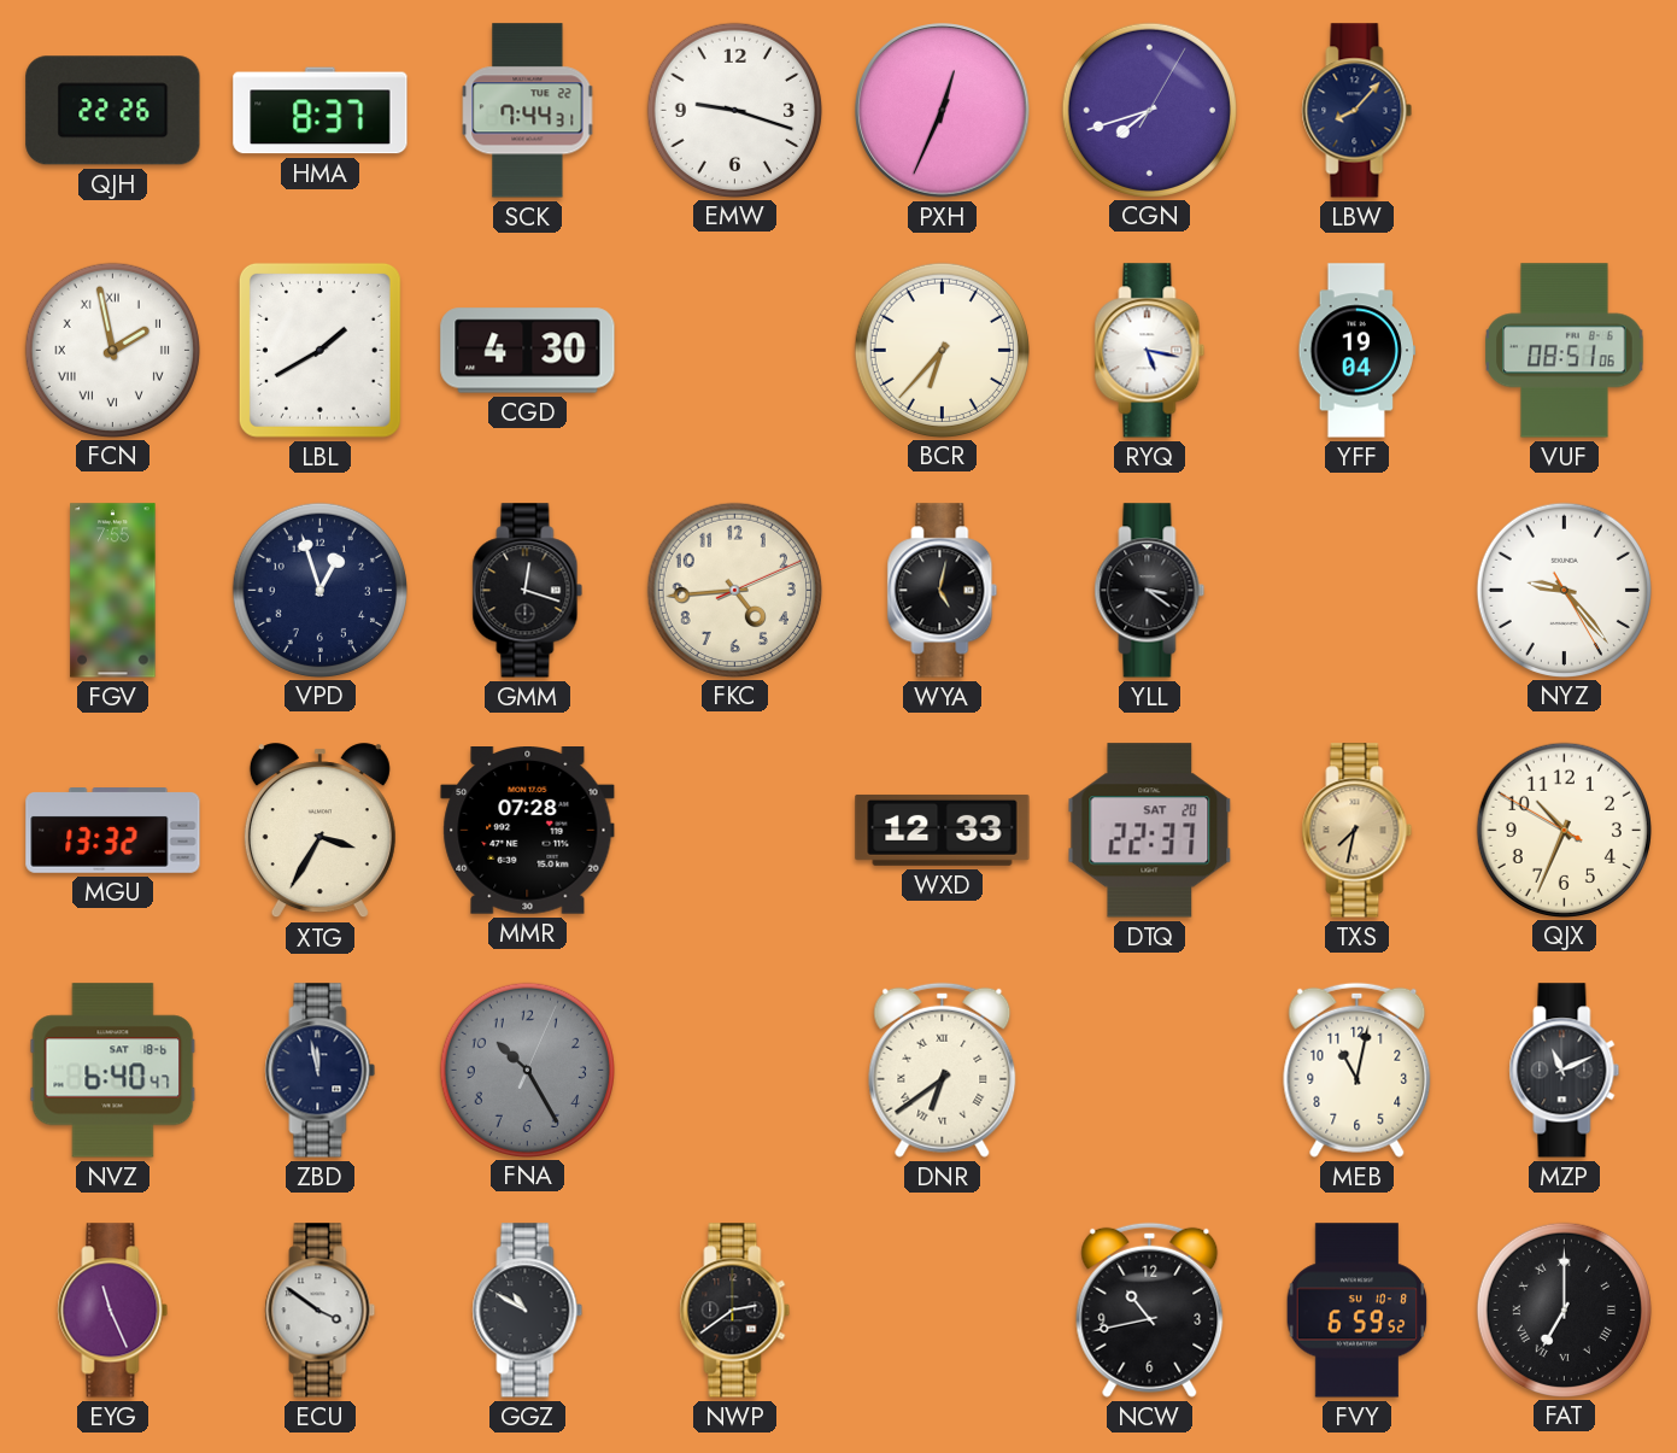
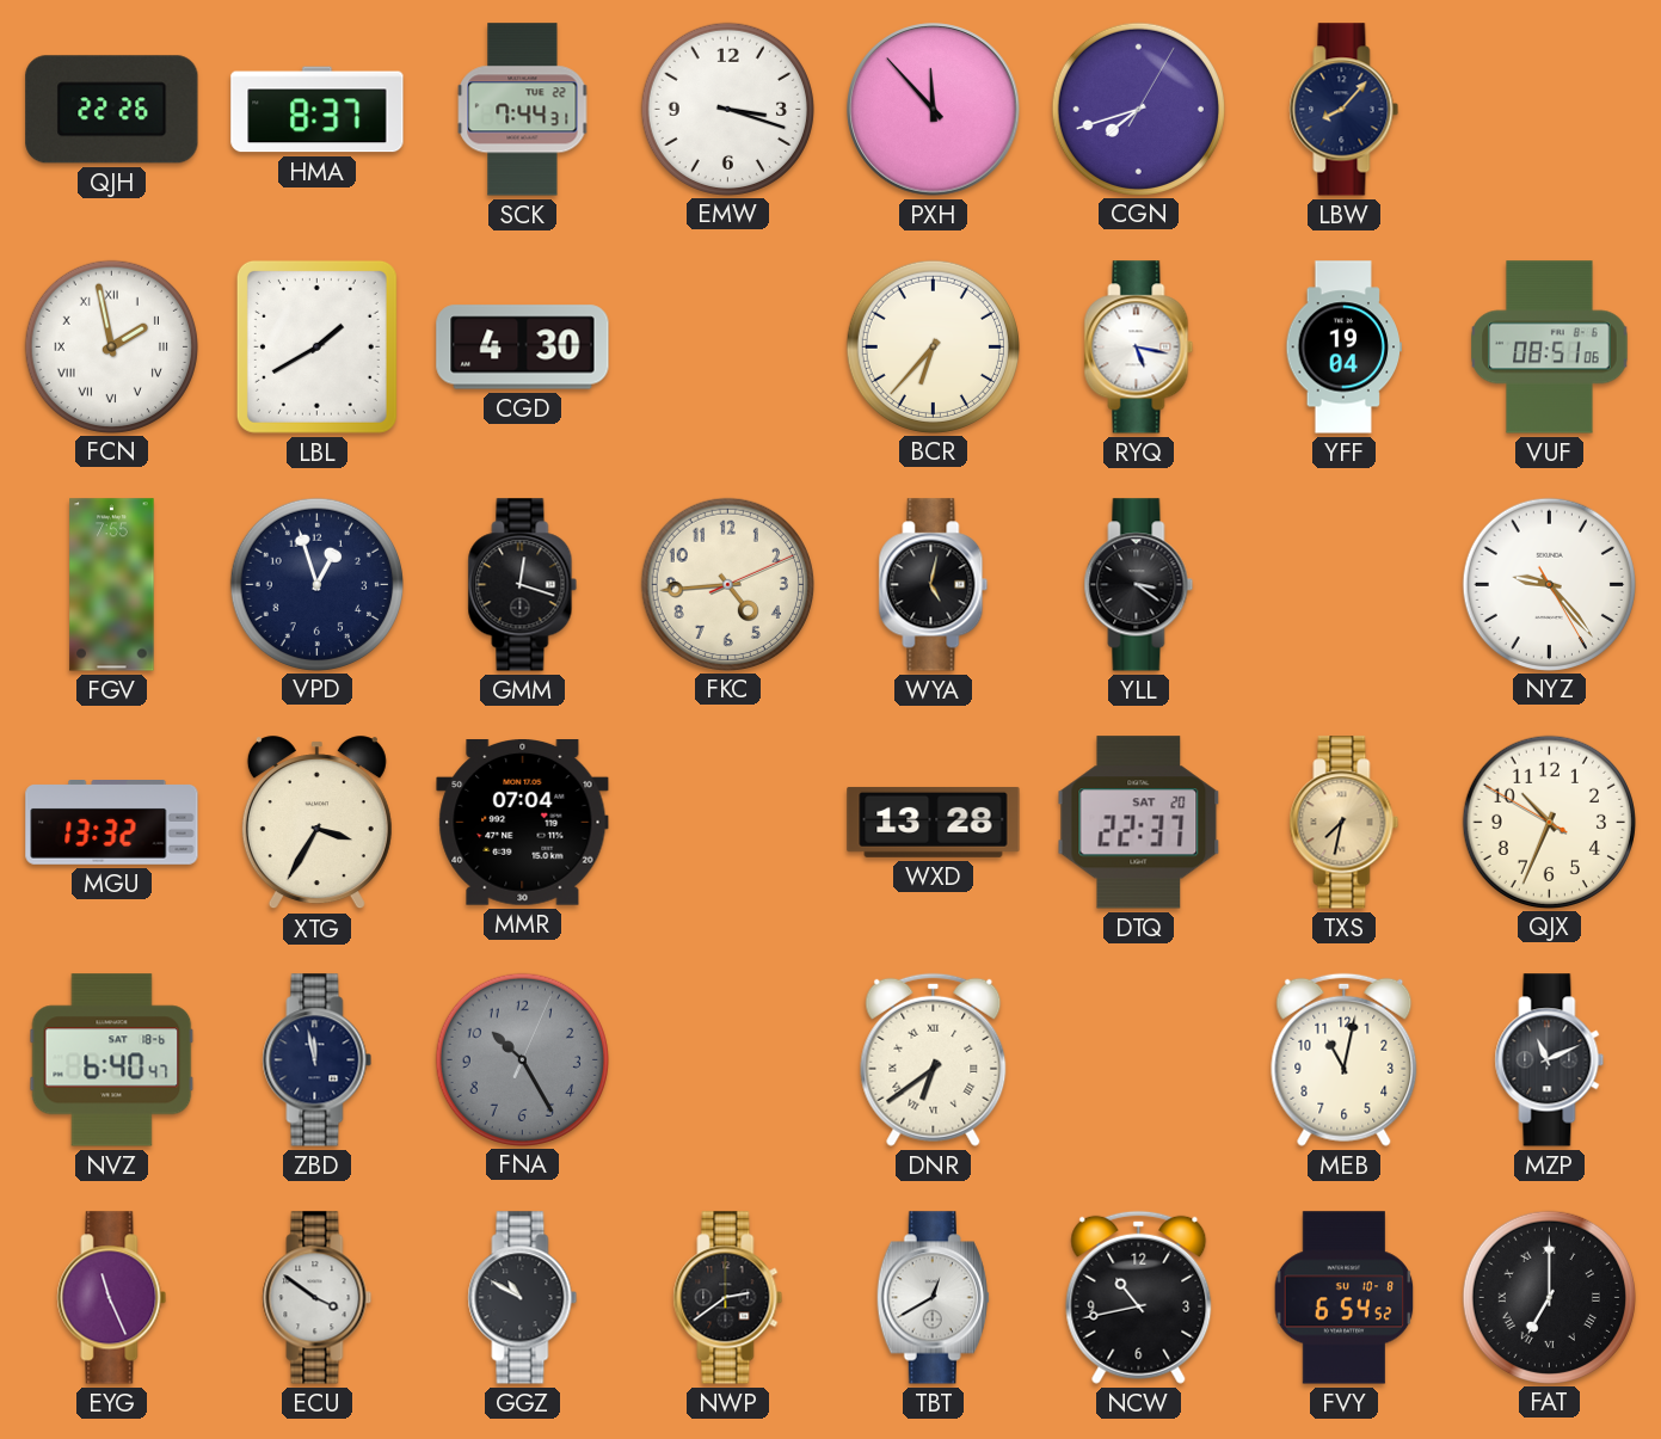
EMW: 9:18 -> 3:18 (727, 109)
PXH: 12:34 -> 11:53 (934, 110)
MMR: 07:28 -> 07:04 (523, 823)
WXD: 12:33 -> 13:28 (934, 822)
TBT: none -> 12:40 (933, 1298)
FVY: 6:59 -> 6:54 (1345, 1298)
